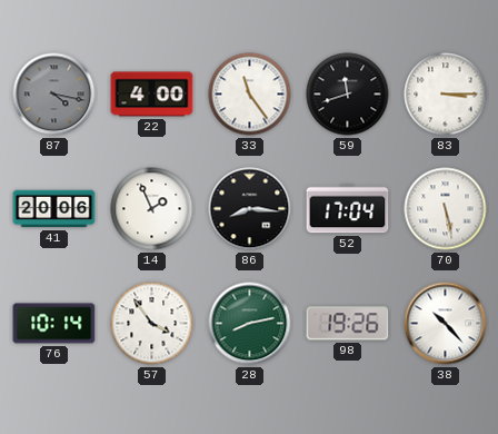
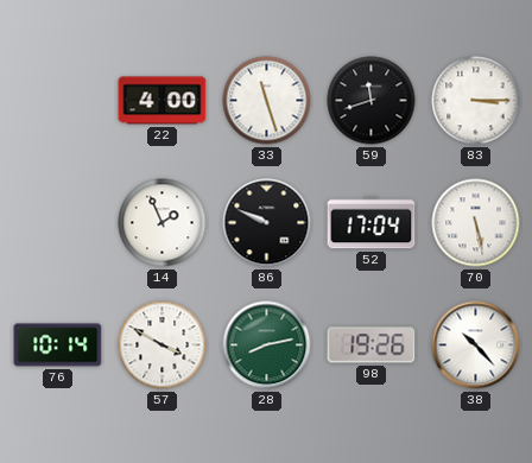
87: 4:17 -> none (54, 95)
33: 11:24 -> 11:27 (267, 101)
41: 20:06 -> none (54, 209)
86: 8:16 -> 9:49 (267, 223)
57: 3:54 -> 3:50 (163, 345)
